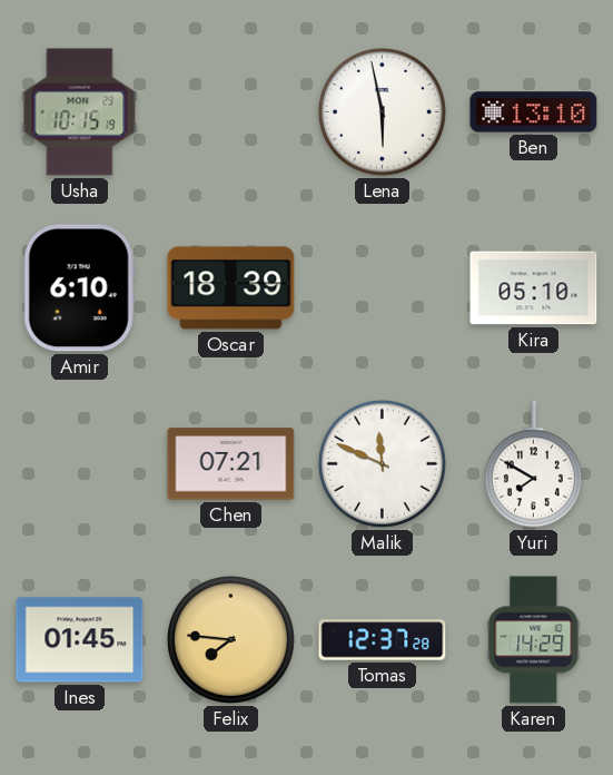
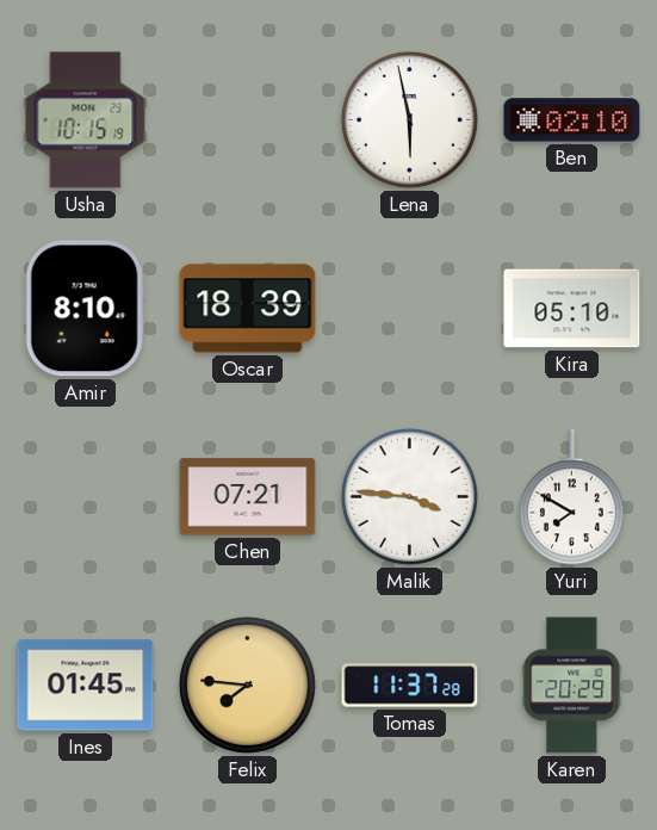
Ben: 13:10 -> 02:10 (572, 120)
Amir: 6:10 -> 8:10 (85, 309)
Malik: 11:49 -> 3:46 (409, 496)
Tomas: 12:37 -> 11:37 (410, 686)
Karen: 14:29 -> 20:29 (572, 686)
